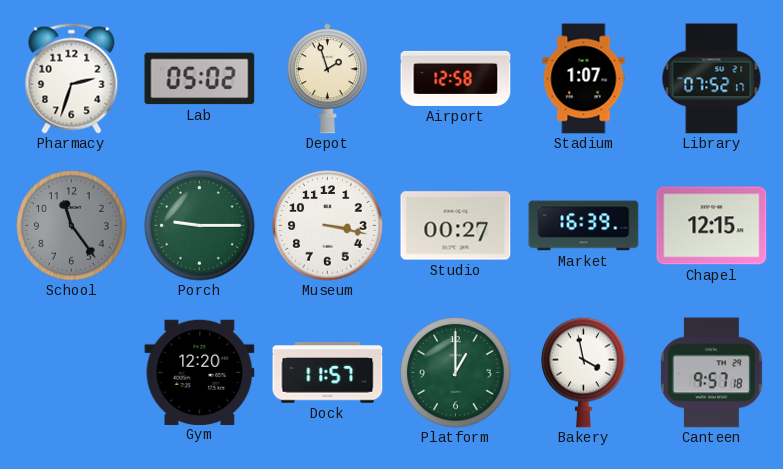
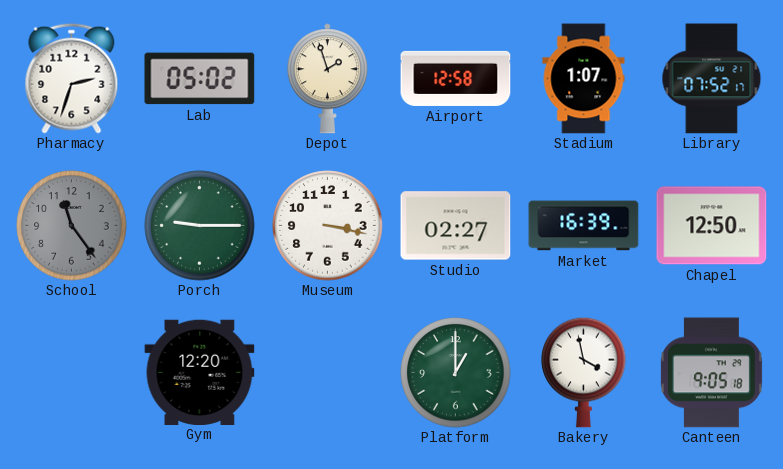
Studio: 00:27 -> 02:27 (456, 226)
Chapel: 12:15 -> 12:50 (712, 226)
Dock: 11:57 -> none (328, 373)
Canteen: 9:57 -> 9:05 (711, 373)
